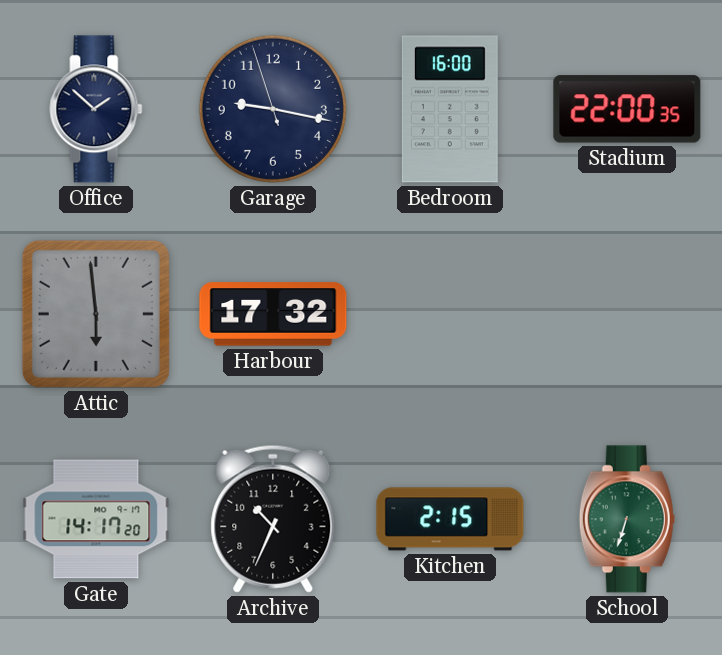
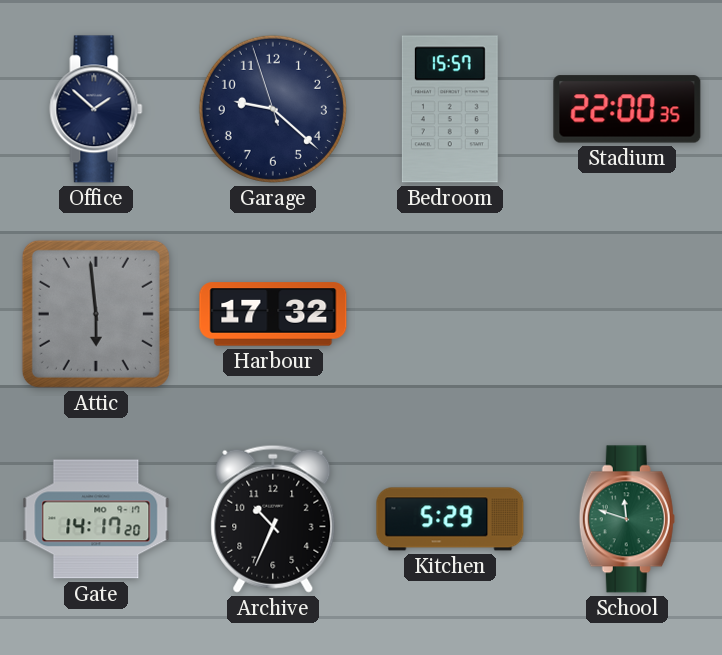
Garage: 9:16 -> 9:21 (273, 109)
Bedroom: 16:00 -> 15:57 (450, 109)
Kitchen: 2:15 -> 5:29 (450, 519)
School: 6:33 -> 11:48 (627, 519)
